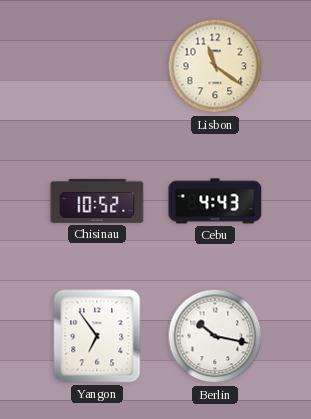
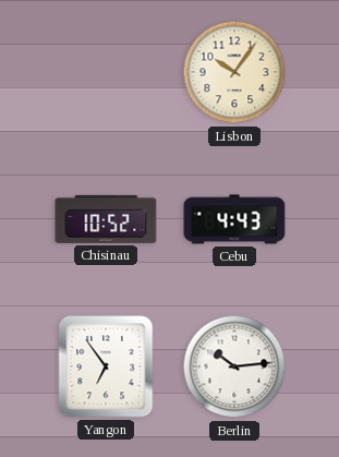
Lisbon: 11:21 -> 10:06 (234, 72)
Berlin: 10:17 -> 10:14 (234, 366)
